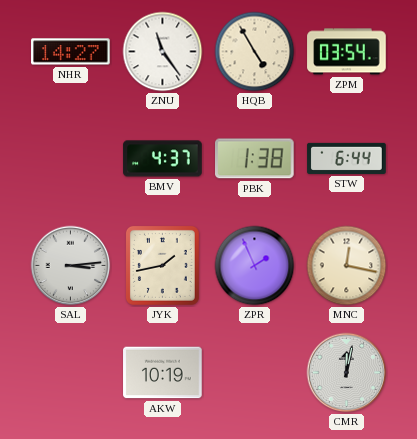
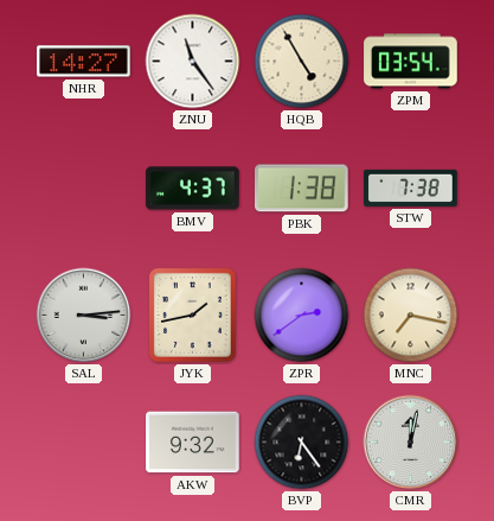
STW: 6:44 -> 7:38 (411, 188)
ZPR: 1:56 -> 2:39 (302, 316)
MNC: 12:17 -> 7:17 (411, 316)
AKW: 10:19 -> 9:32 (193, 443)
BVP: none -> 6:24 (302, 443)
